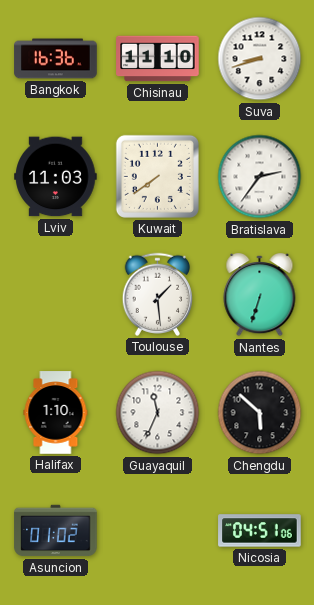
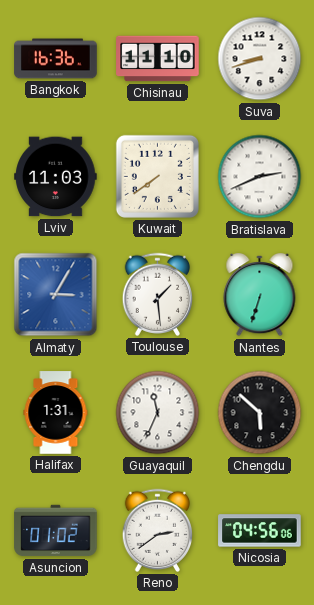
Bratislava: 2:36 -> 2:41 (260, 177)
Almaty: none -> 3:05 (56, 295)
Halifax: 1:10 -> 1:31 (56, 413)
Reno: none -> 2:39 (157, 530)
Nicosia: 04:51 -> 04:56 (260, 531)
